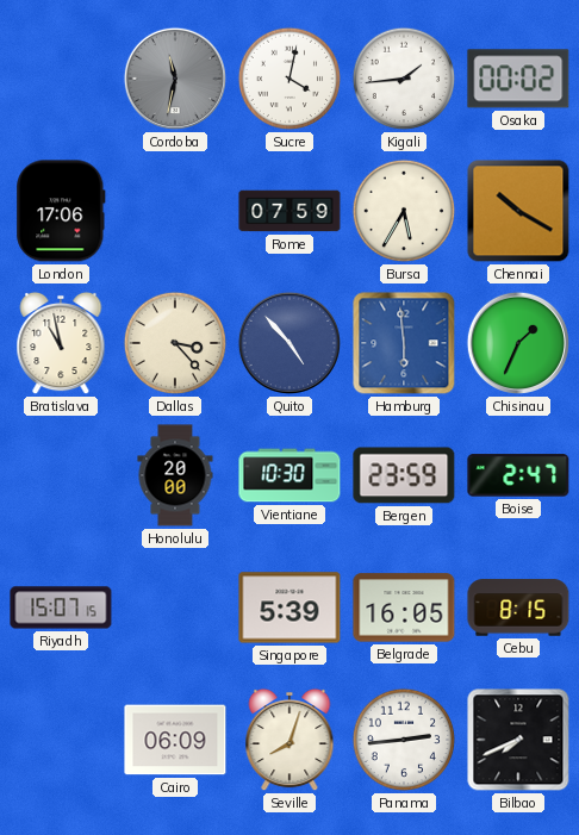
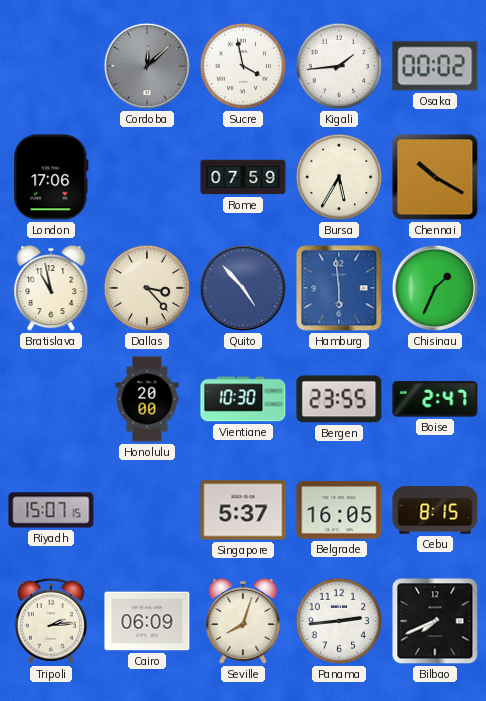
Cordoba: 11:32 -> 12:08 (147, 66)
Sucre: 4:02 -> 3:58 (243, 66)
Bergen: 23:59 -> 23:55 (339, 399)
Singapore: 5:39 -> 5:37 (243, 510)
Tripoli: none -> 2:14 (51, 621)
